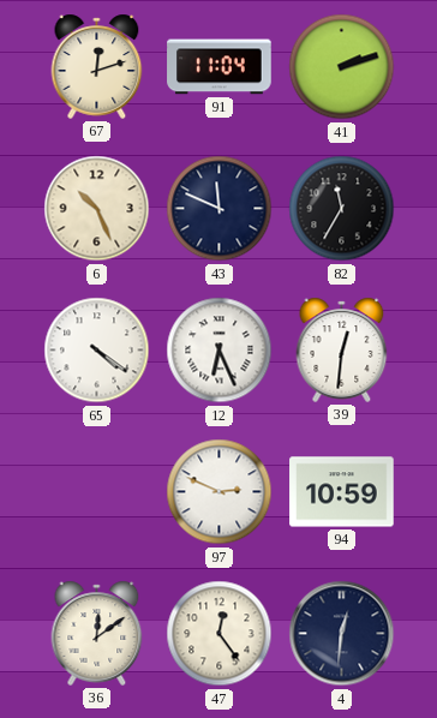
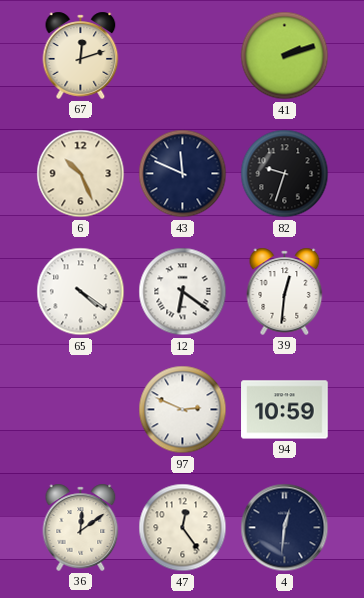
91: 11:04 -> none (220, 67)
82: 11:35 -> 9:33 (285, 174)
12: 6:26 -> 6:21 (183, 292)
